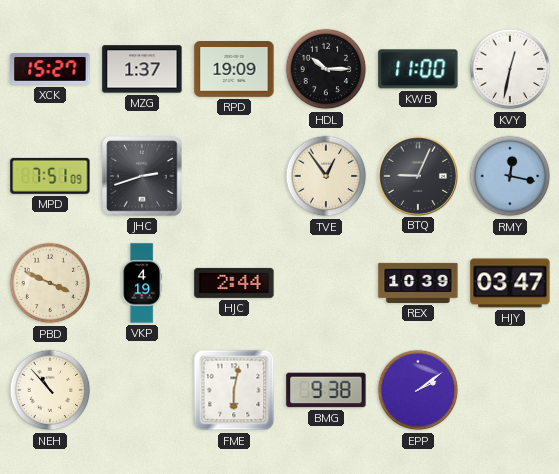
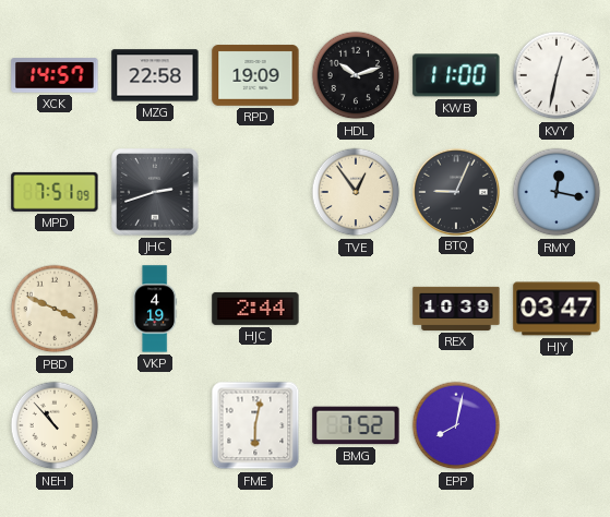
XCK: 15:27 -> 14:57 (55, 75)
MZG: 1:37 -> 22:58 (155, 75)
HDL: 10:15 -> 10:12 (356, 75)
BMG: 9:38 -> 7:52 (356, 425)
EPP: 2:09 -> 8:02 (456, 425)
